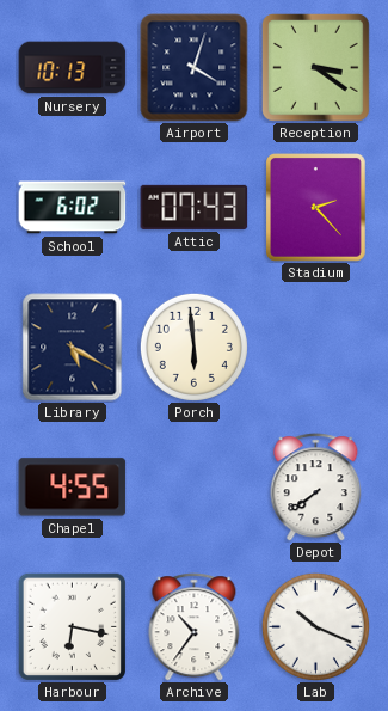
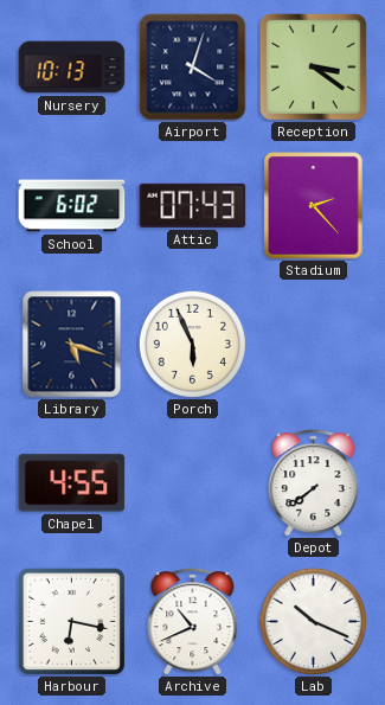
Library: 5:20 -> 5:18 (72, 345)
Porch: 5:59 -> 5:56 (192, 344)
Archive: 10:36 -> 10:41 (193, 622)
